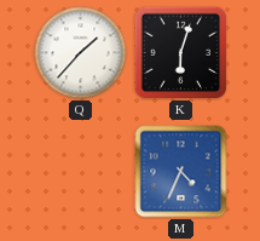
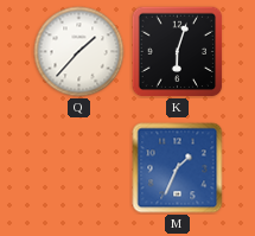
M: 4:34 -> 1:34 (178, 168)
